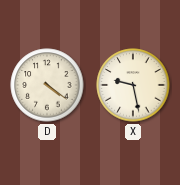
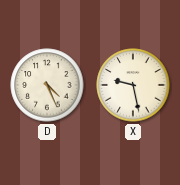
D: 4:21 -> 4:26 (47, 85)
